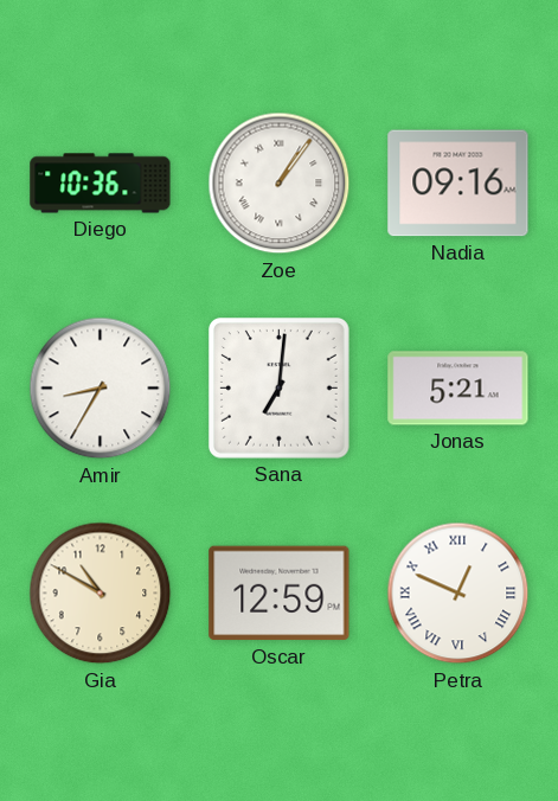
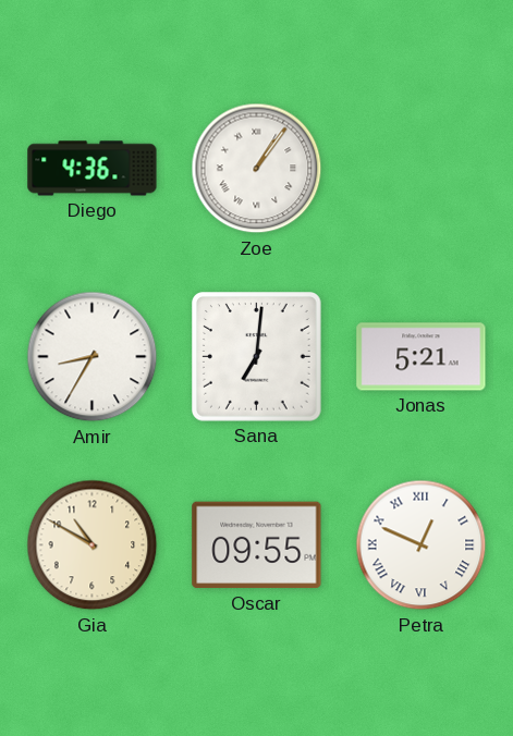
Diego: 10:36 -> 4:36 (93, 169)
Nadia: 09:16 -> none (458, 184)
Oscar: 12:59 -> 09:55 (257, 545)
